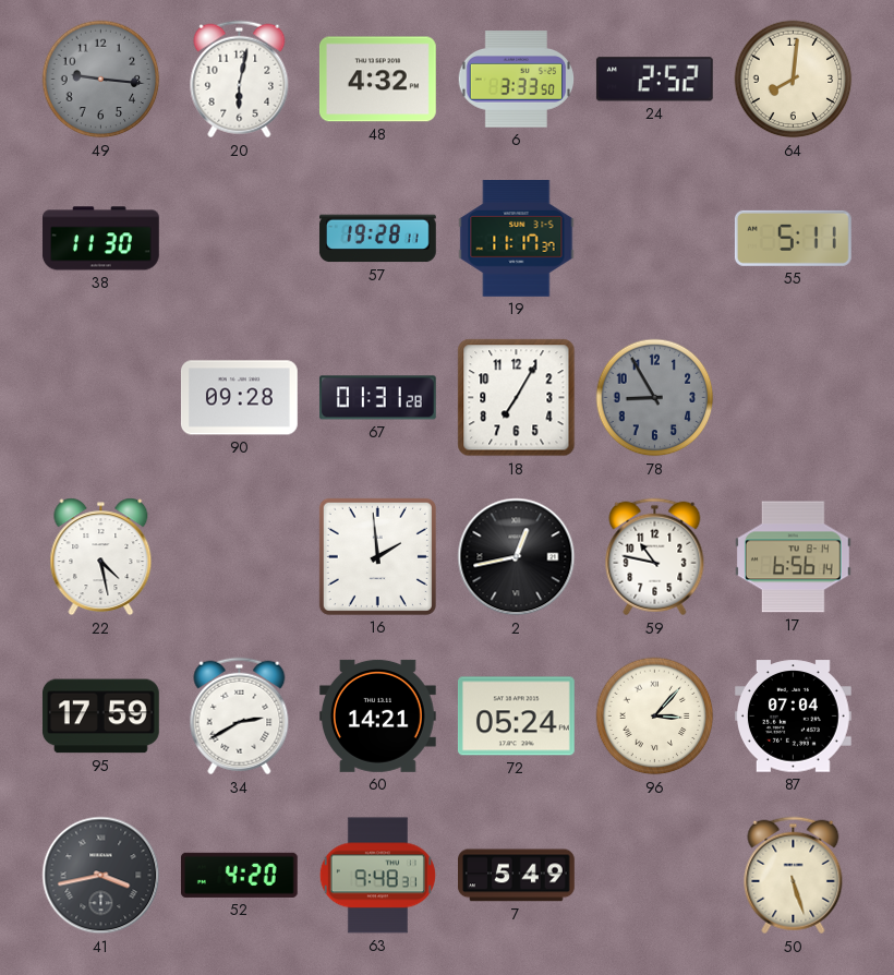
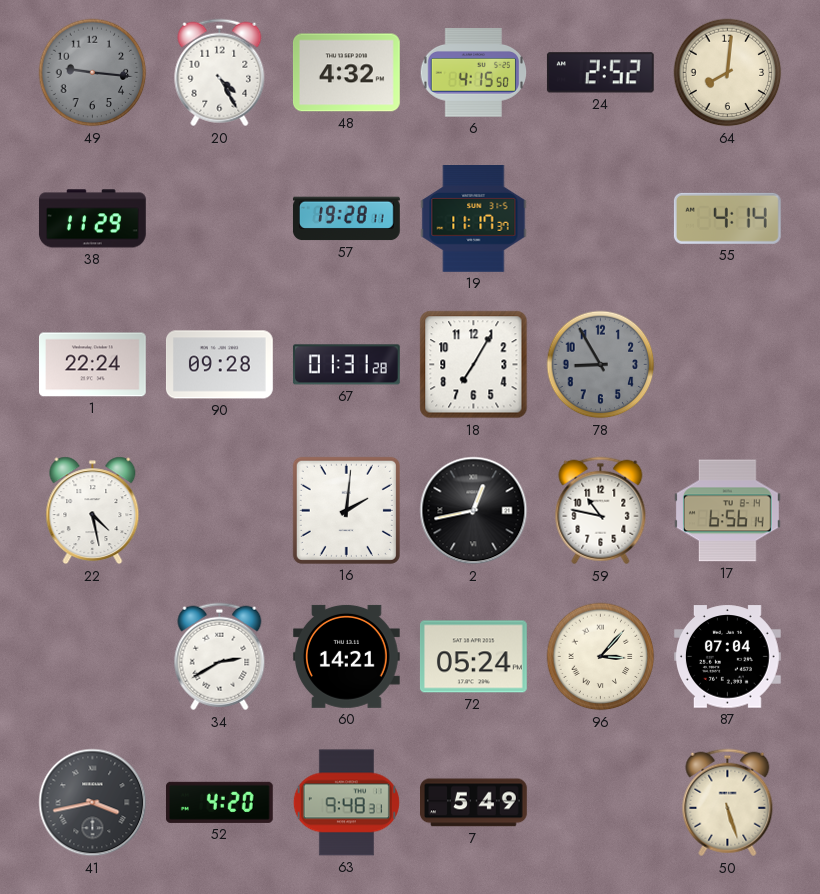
20: 6:02 -> 4:25 (220, 73)
6: 3:33 -> 4:15 (474, 73)
38: 11:30 -> 11:29 (92, 219)
55: 5:11 -> 4:14 (727, 218)
1: none -> 22:24 (93, 365)
16: 1:59 -> 2:01 (346, 510)
95: 17:59 -> none (100, 717)
